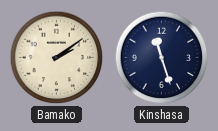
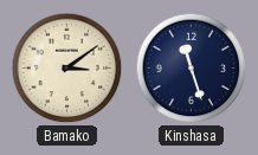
Bamako: 2:09 -> 3:09 (67, 69)
